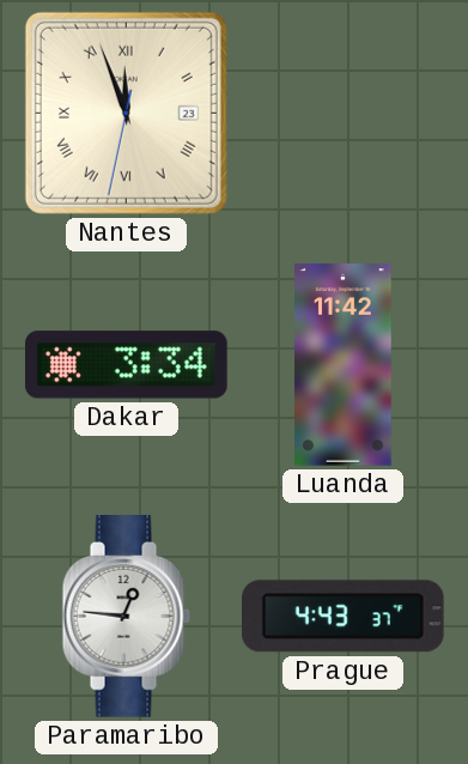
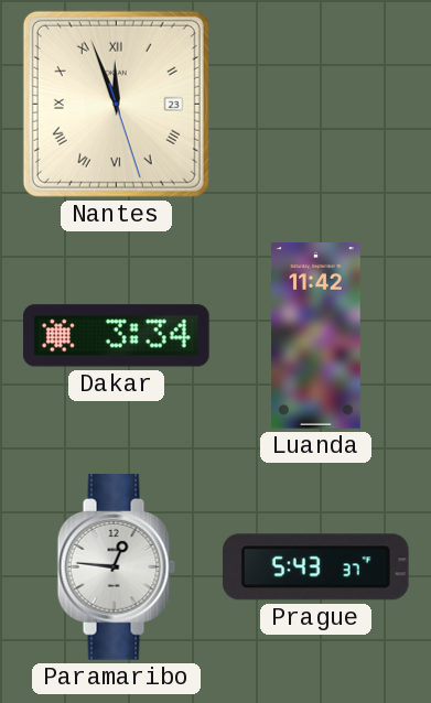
Nantes: 11:56:32 -> 11:56:27 (116, 104)
Prague: 4:43 -> 5:43 (315, 567)
